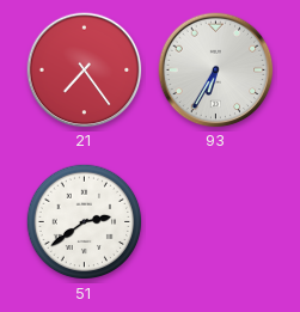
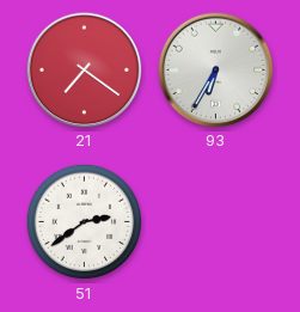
21: 7:24 -> 7:21 (85, 71)
